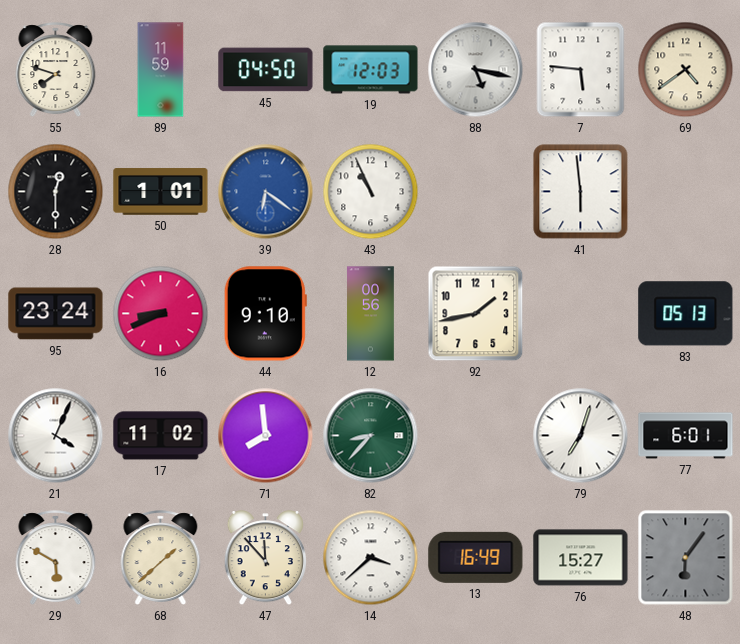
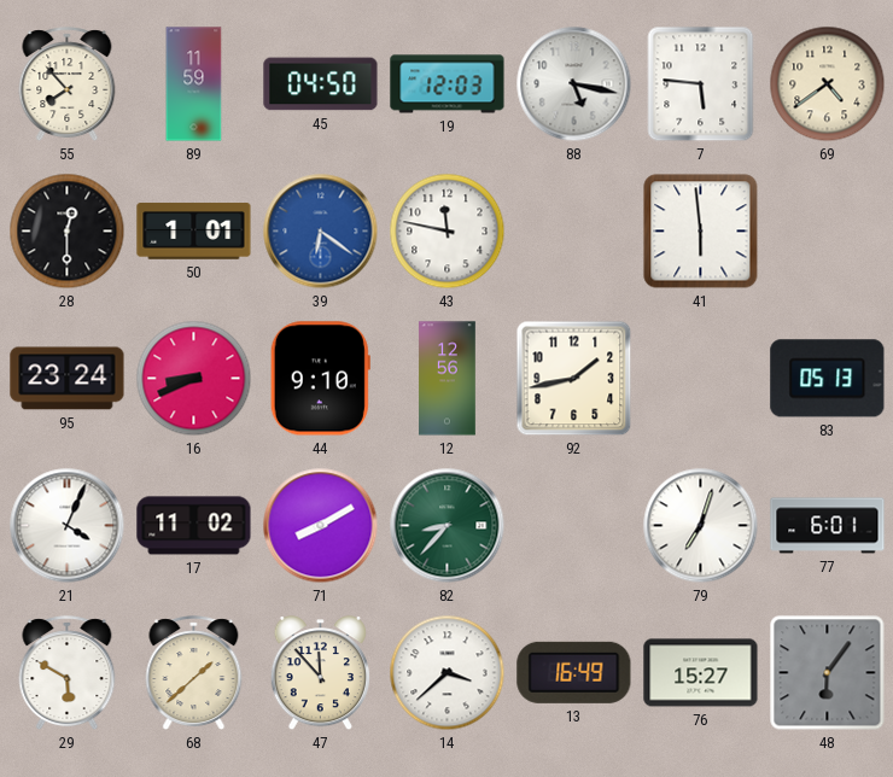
55: 7:48 -> 7:53 (68, 84)
43: 10:56 -> 11:47 (448, 232)
12: 00:56 -> 12:56 (448, 379)
71: 7:59 -> 8:10 (321, 526)
